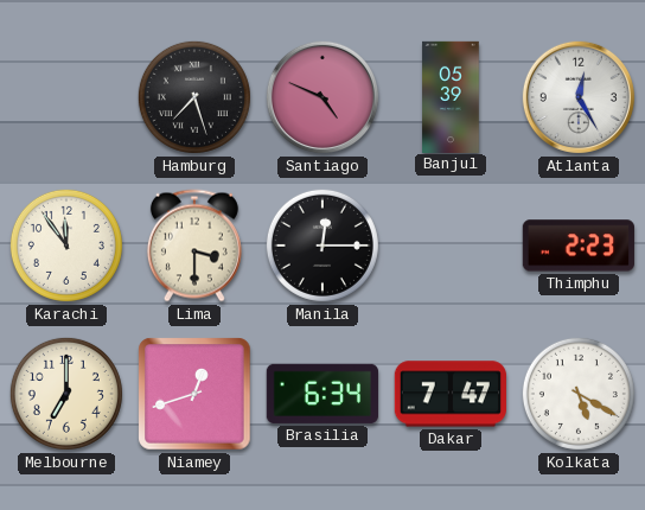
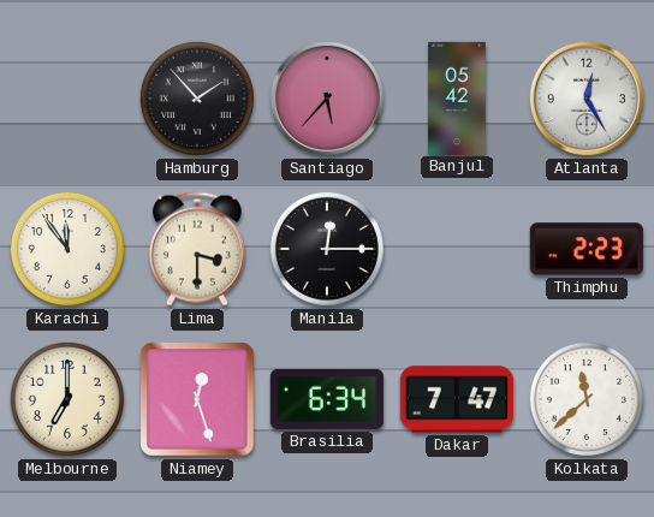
Hamburg: 7:27 -> 1:53 (197, 99)
Santiago: 4:49 -> 5:37 (327, 99)
Banjul: 05:39 -> 05:42 (457, 97)
Niamey: 12:42 -> 12:27 (197, 399)
Kolkata: 5:20 -> 11:38 (587, 399)
